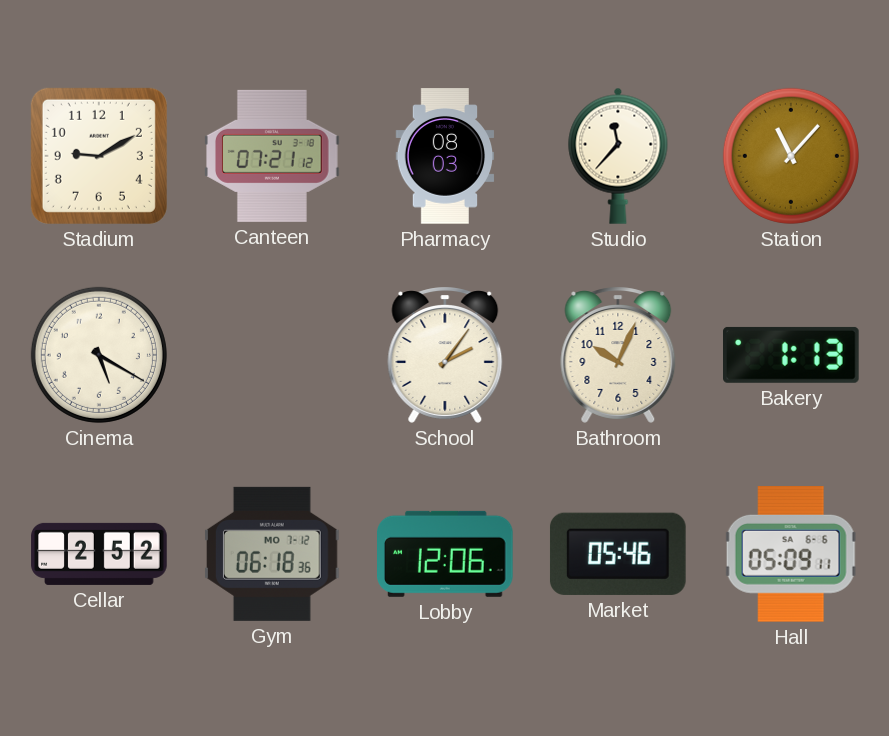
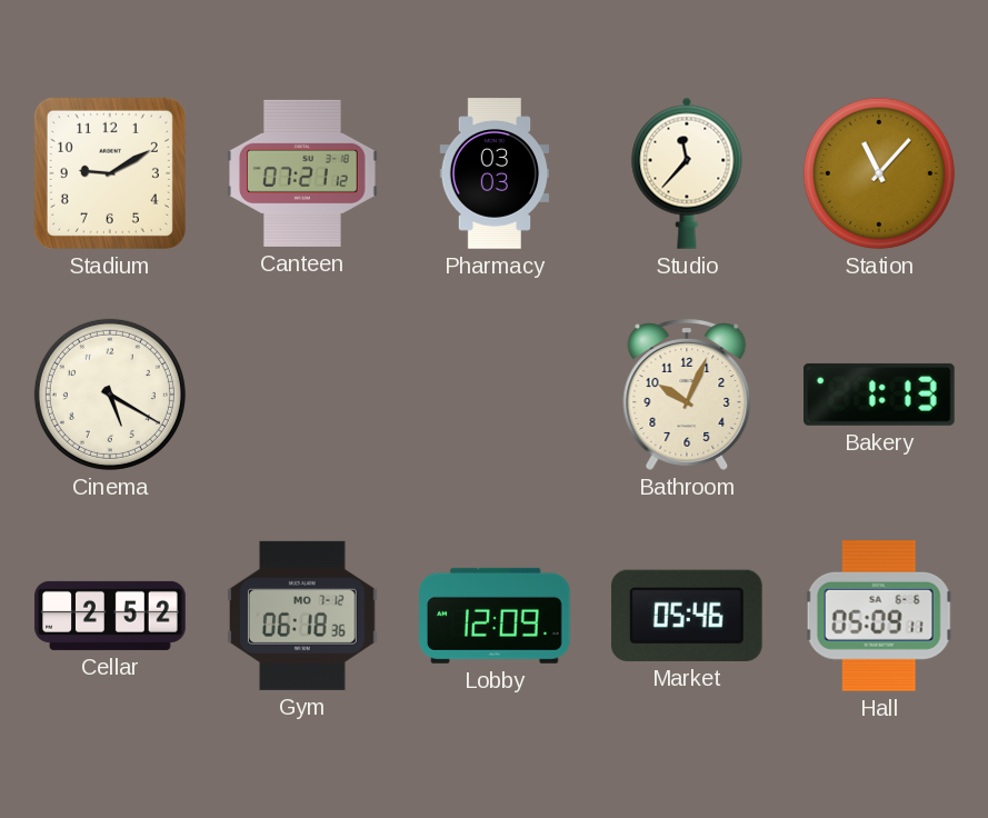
Pharmacy: 08:03 -> 03:03 (495, 173)
School: 2:06 -> none (445, 355)
Lobby: 12:06 -> 12:09 (496, 616)
